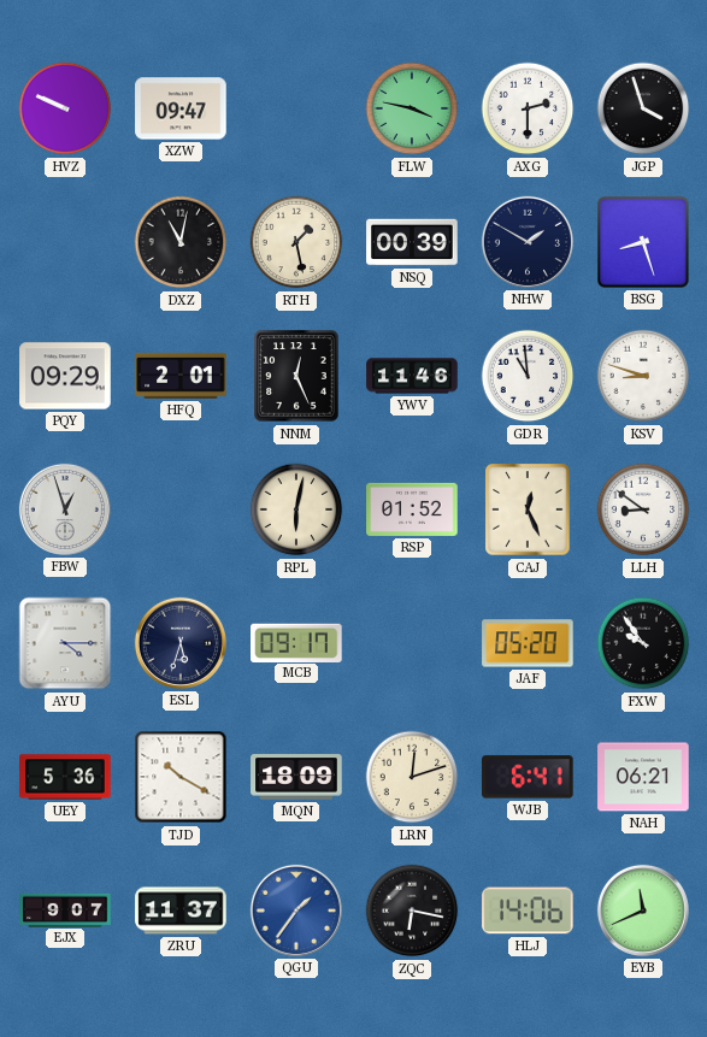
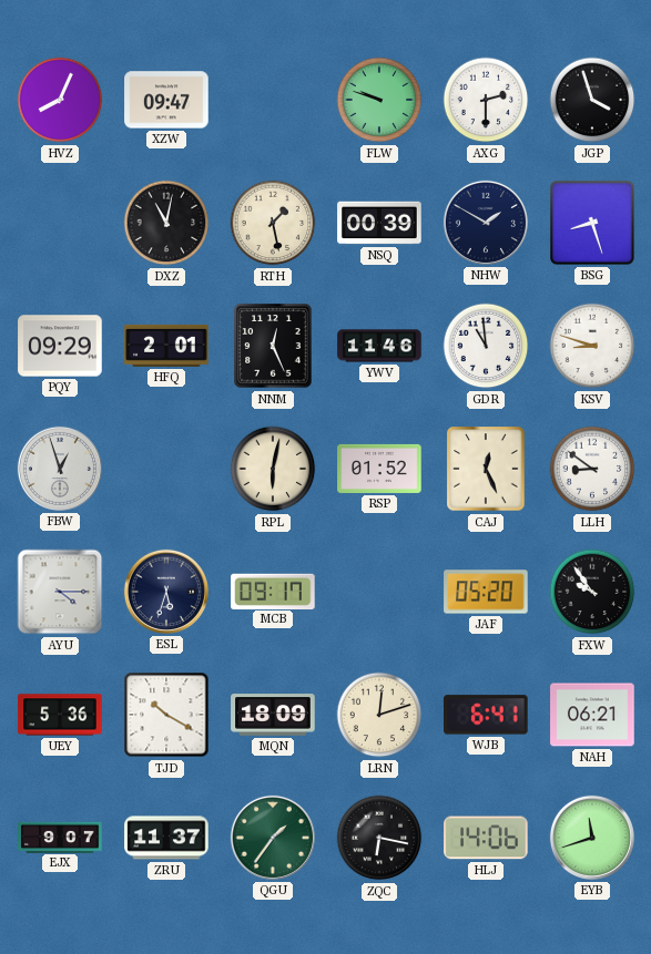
HVZ: 9:49 -> 8:04 (60, 100)
FLW: 3:47 -> 9:48 (379, 100)
QGU dial: blue -> green (273, 838)
EYB: 11:41 -> 11:42 (592, 838)
